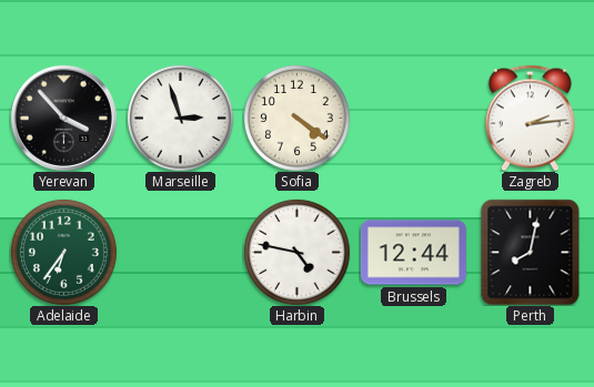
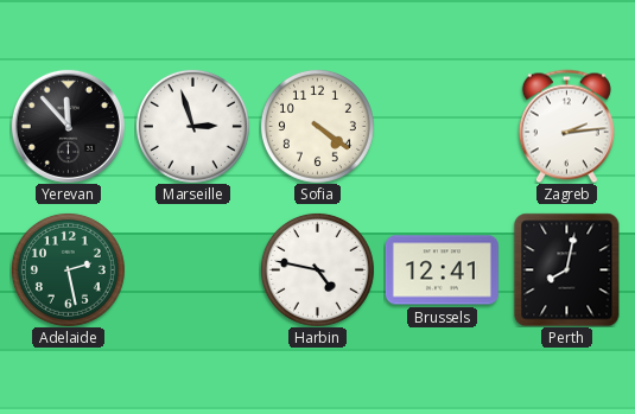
Yerevan: 3:53 -> 11:53 (68, 126)
Adelaide: 6:36 -> 2:28 (68, 269)
Brussels: 12:44 -> 12:41 (442, 270)
